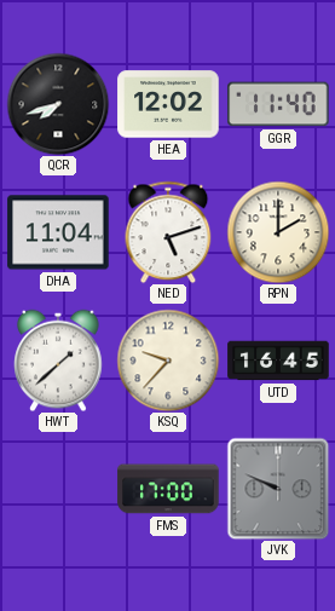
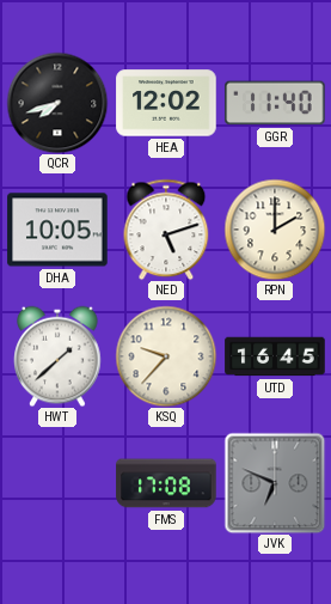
DHA: 11:04 -> 10:05 (57, 230)
FMS: 17:00 -> 17:08 (166, 483)
JVK: 9:49 -> 6:49 (275, 483)
